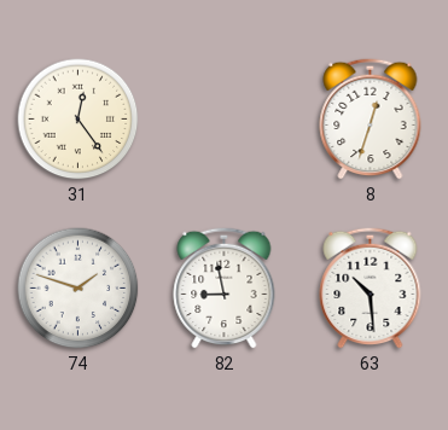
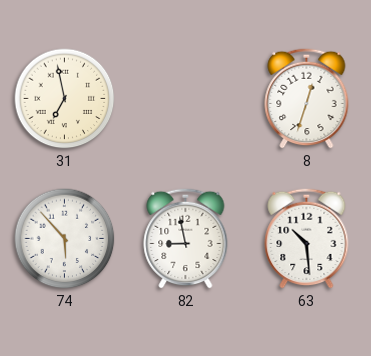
31: 12:24 -> 6:58 (65, 99)
74: 1:48 -> 5:53 (65, 239)
